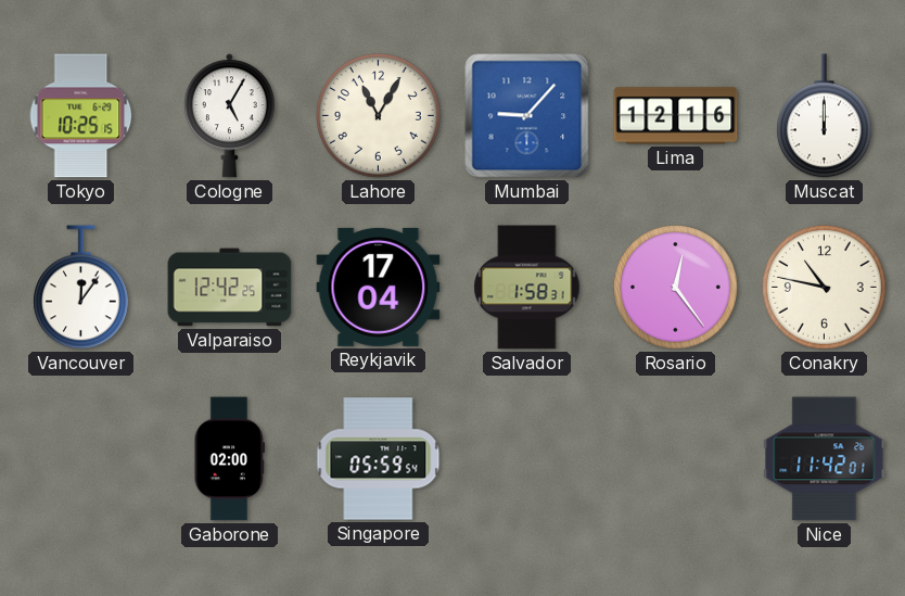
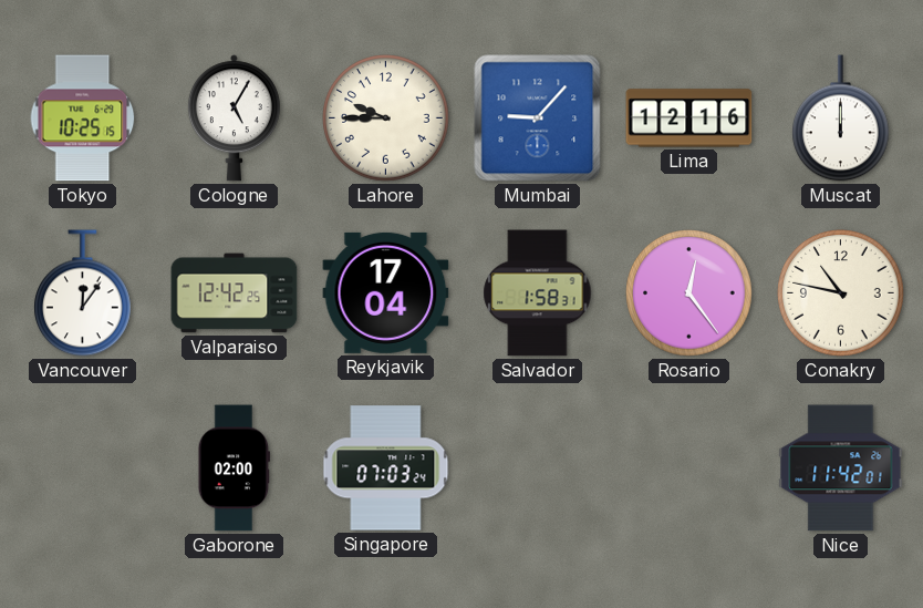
Lahore: 11:05 -> 9:45 (386, 118)
Singapore: 05:59 -> 07:03 (386, 468)
